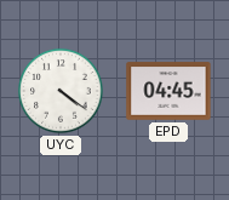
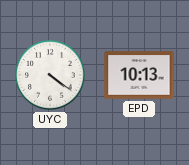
EPD: 04:45 -> 10:13 (139, 75)
